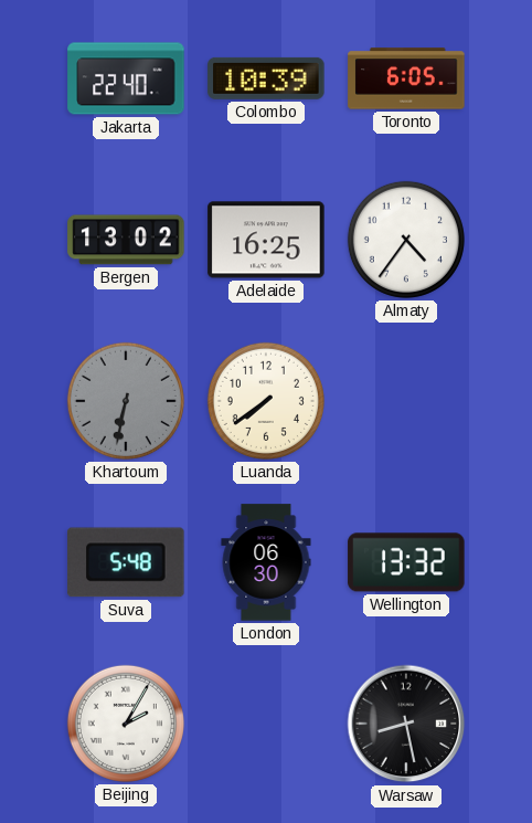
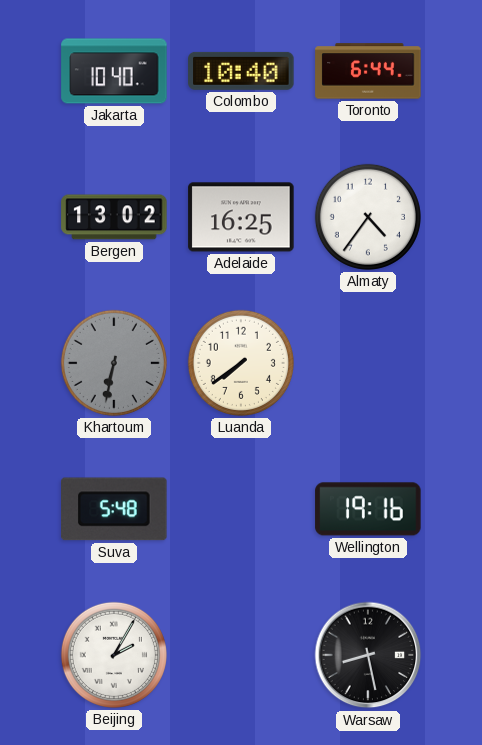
Jakarta: 22:40 -> 10:40 (114, 71)
Colombo: 10:39 -> 10:40 (241, 71)
Toronto: 6:05 -> 6:44 (368, 71)
London: 06:30 -> none (266, 562)
Wellington: 13:32 -> 19:16 (368, 509)
